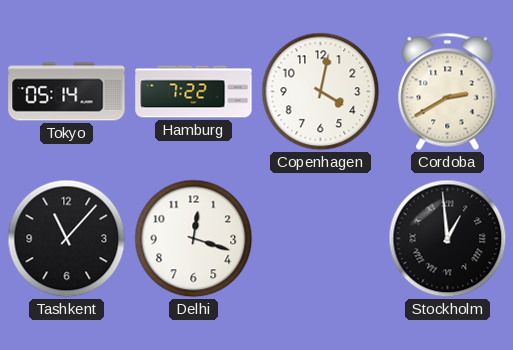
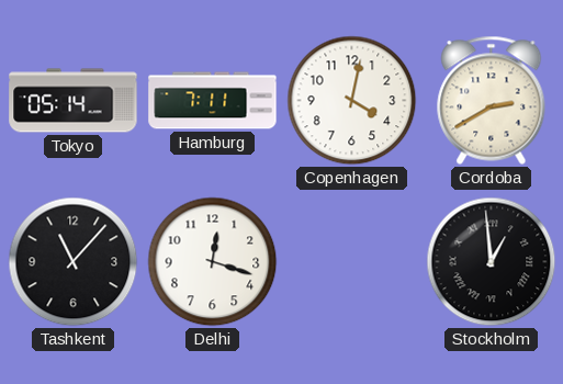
Hamburg: 7:22 -> 7:11 (213, 101)
